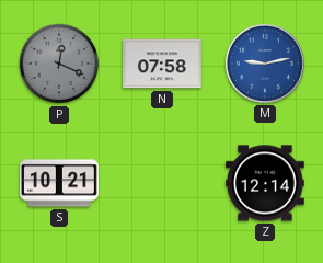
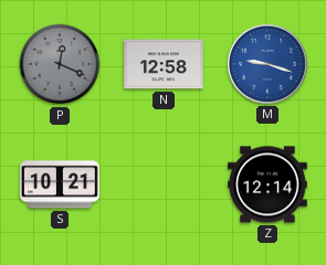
N: 07:58 -> 12:58 (165, 64)
M: 9:13 -> 9:18 (267, 64)
